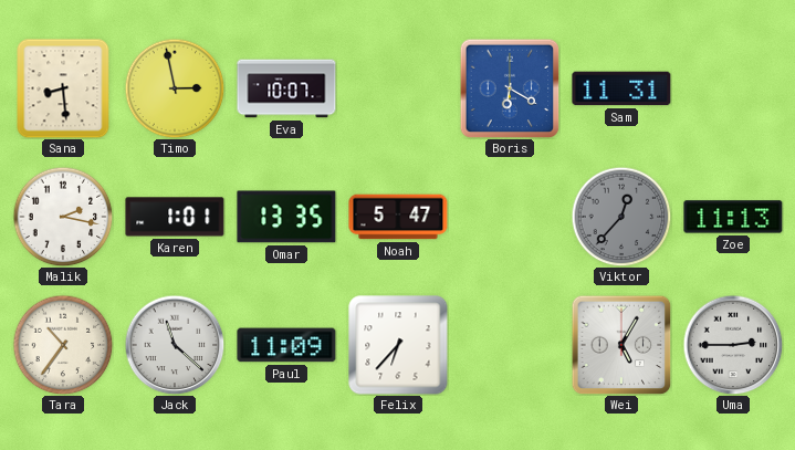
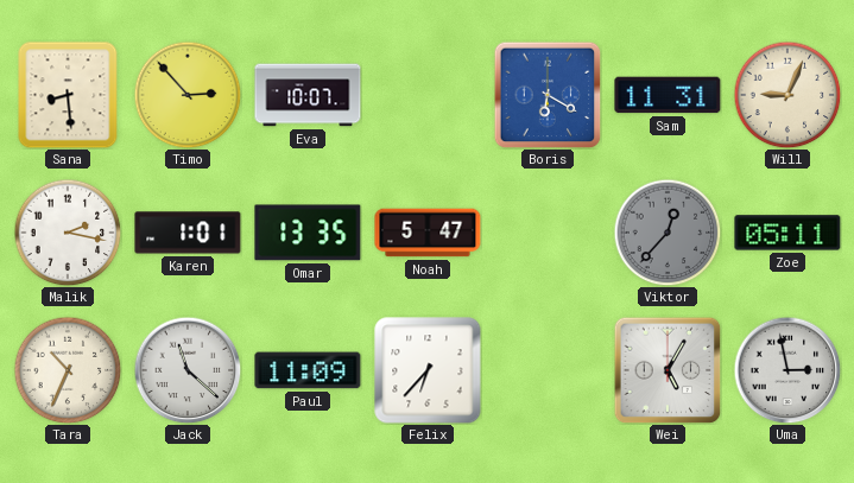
Timo: 2:58 -> 2:53 (188, 95)
Will: none -> 9:04 (787, 95)
Zoe: 11:13 -> 05:11 (787, 233)
Tara: 10:36 -> 10:34 (68, 370)
Uma: 2:45 -> 2:58 (787, 370)
